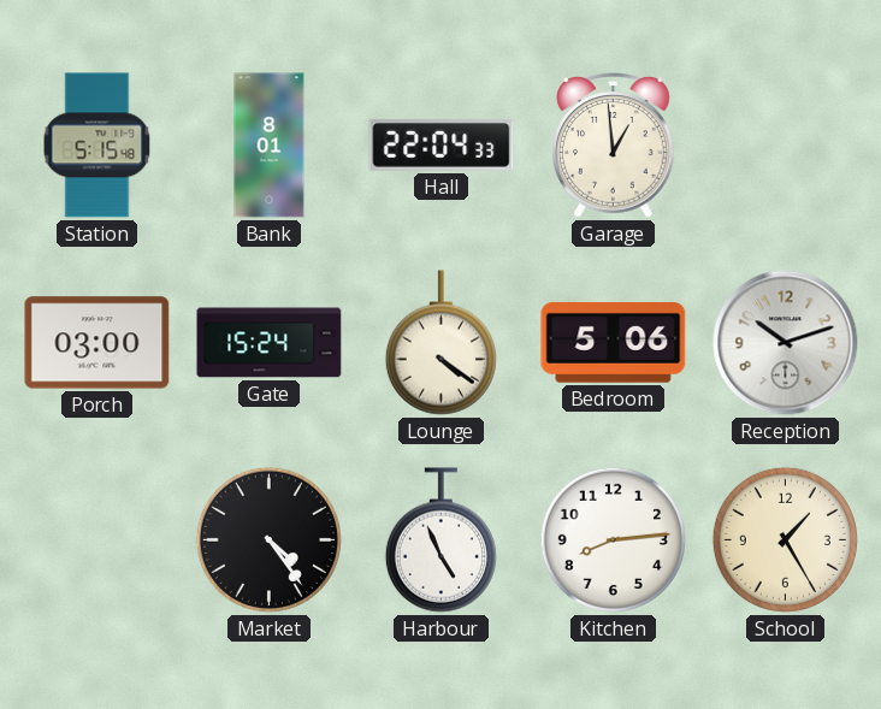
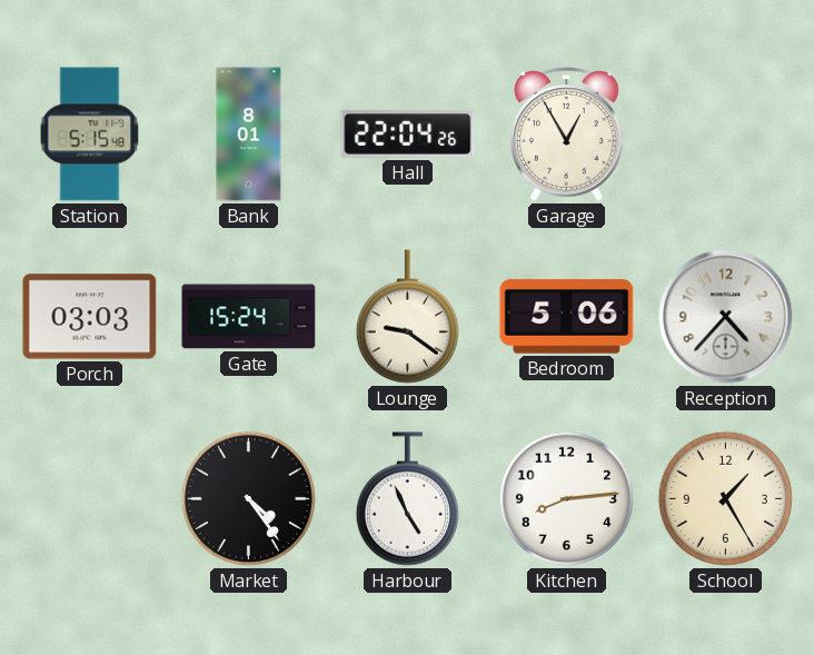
Hall: 22:04:33 -> 22:04:26 (408, 135)
Garage: 12:59 -> 12:55 (567, 135)
Porch: 03:00 -> 03:03 (90, 317)
Lounge: 4:21 -> 9:21 (407, 317)
Reception: 10:12 -> 4:37 (726, 317)
